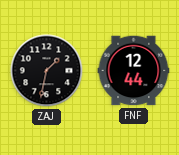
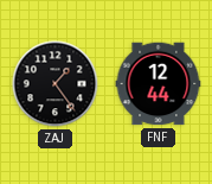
ZAJ: 1:32 -> 1:24 (56, 84)
